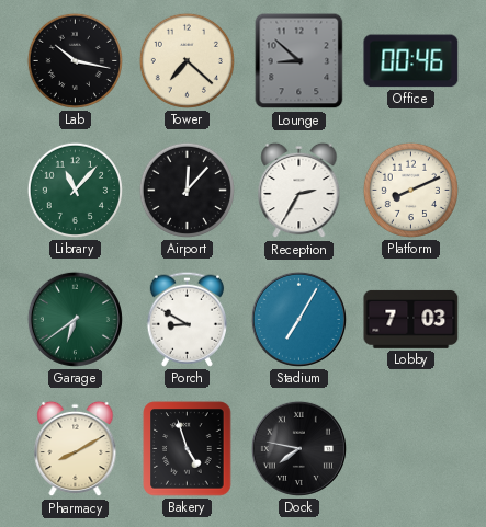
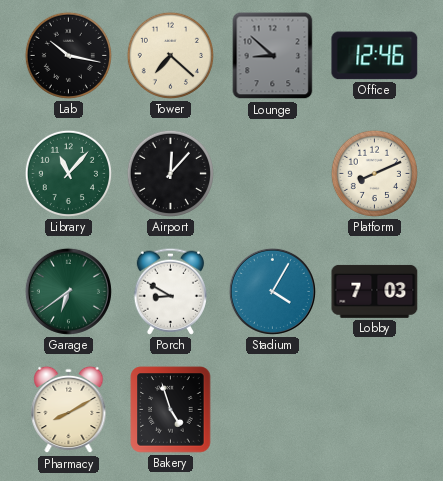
Office: 00:46 -> 12:46 (375, 56)
Reception: 2:35 -> none (299, 191)
Stadium: 7:05 -> 4:05 (272, 291)
Dock: 7:47 -> none (298, 448)
